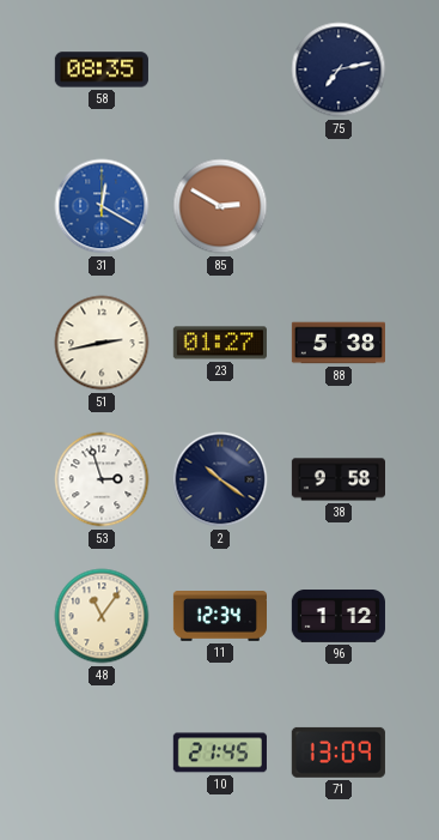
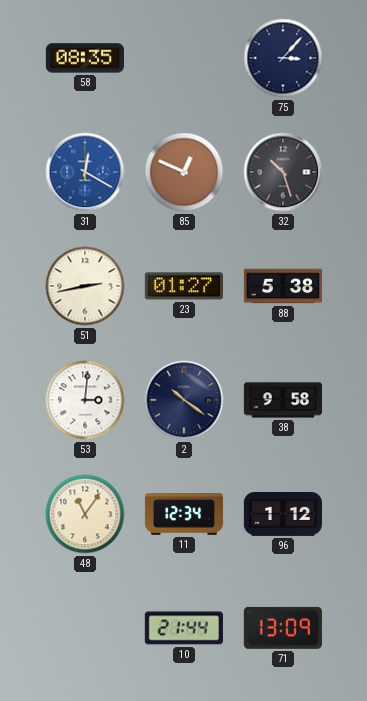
75: 7:13 -> 3:07 (283, 58)
85: 2:50 -> 12:49 (184, 172)
32: none -> 10:27 (283, 172)
53: 2:57 -> 3:01 (85, 400)
10: 21:45 -> 21:44 (184, 628)
